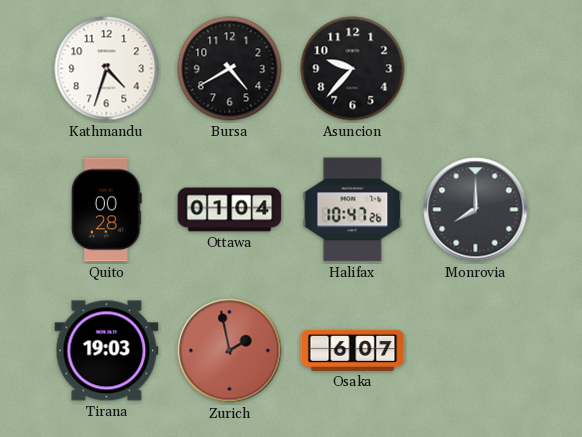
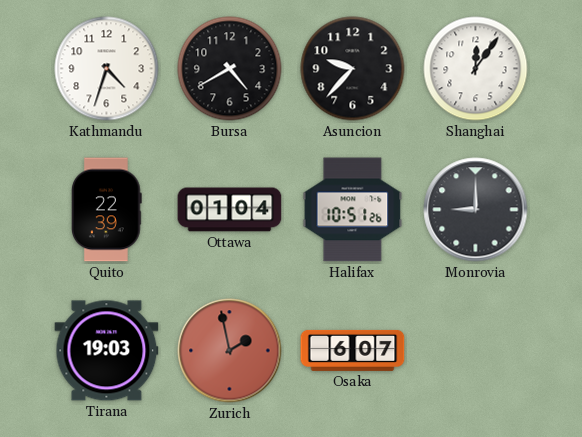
Shanghai: none -> 12:06 (476, 69)
Quito: 00:28 -> 22:39 (107, 210)
Halifax: 10:47 -> 10:51 (353, 210)
Monrovia: 8:00 -> 9:00 (476, 210)
